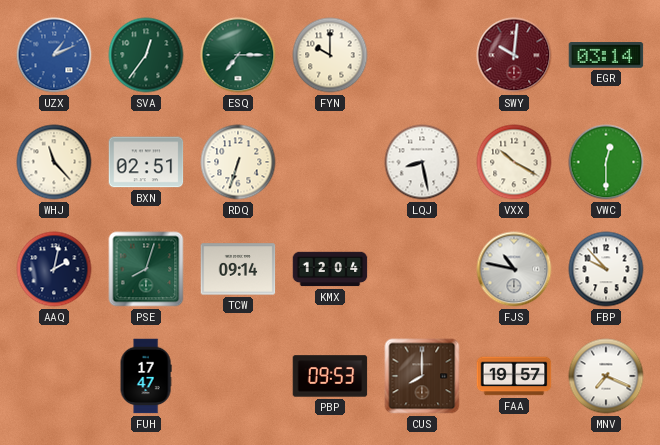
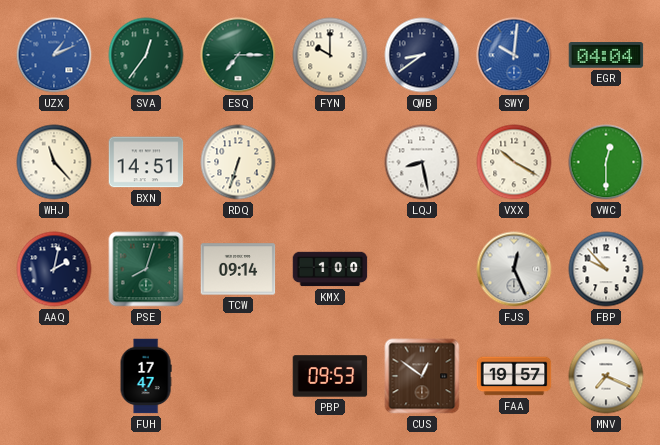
QWB: none -> 8:39 (422, 55)
SWY dial: burgundy -> blue (514, 55)
EGR: 03:14 -> 04:04 (606, 56)
BXN: 02:51 -> 14:51 (146, 162)
KMX: 12:04 -> 1:00 (330, 269)
FJS: 10:47 -> 12:26 (514, 269)
CUS: 8:00 -> 12:51 (422, 376)
